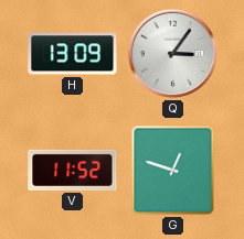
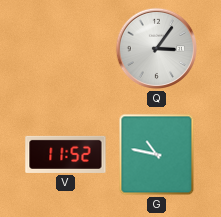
H: 13:09 -> none (73, 54)
G: 12:48 -> 10:47 (157, 155)
